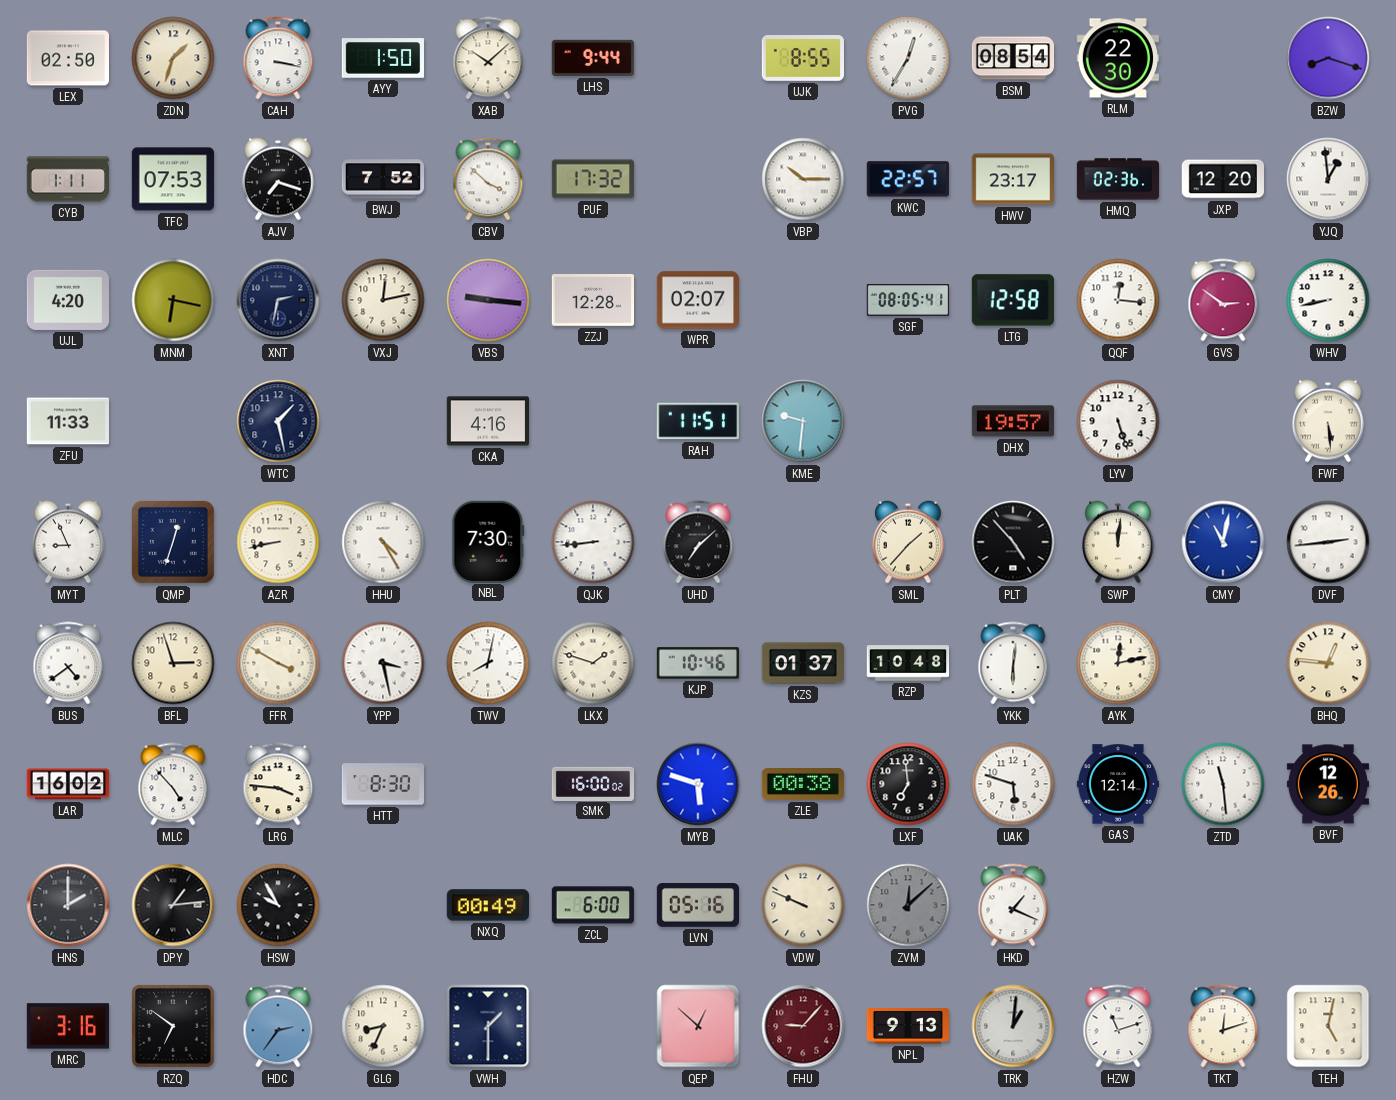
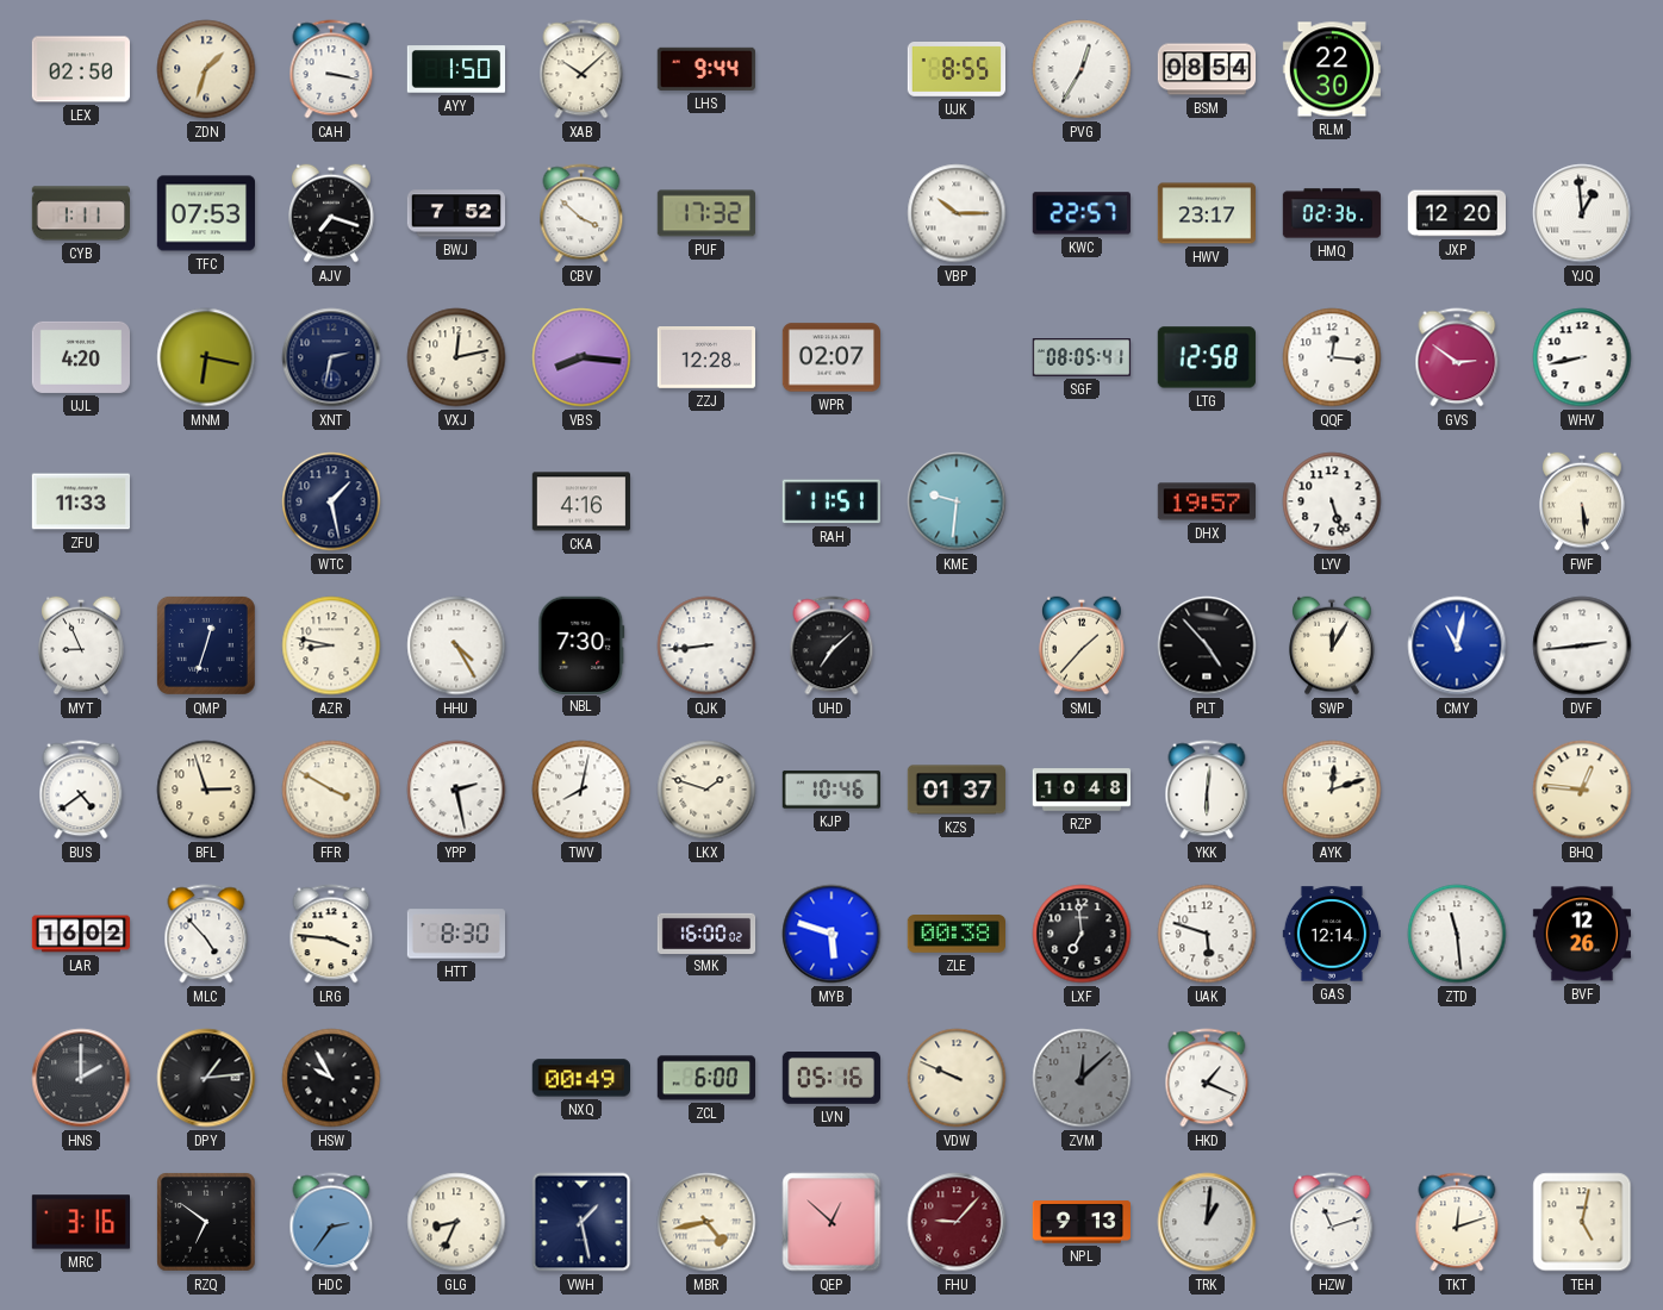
BZW: 8:18 -> none (1328, 58)
VBS: 9:16 -> 8:16 (581, 357)
AZR: 8:43 -> 8:47 (331, 645)
SWP: 12:01 -> 12:05 (1332, 645)
YPP: 3:28 -> 2:28 (456, 790)
AYK: 12:13 -> 12:12 (1332, 790)
VWH: 1:30 -> 1:28 (581, 1222)
MBR: none -> 4:43 (706, 1222)
